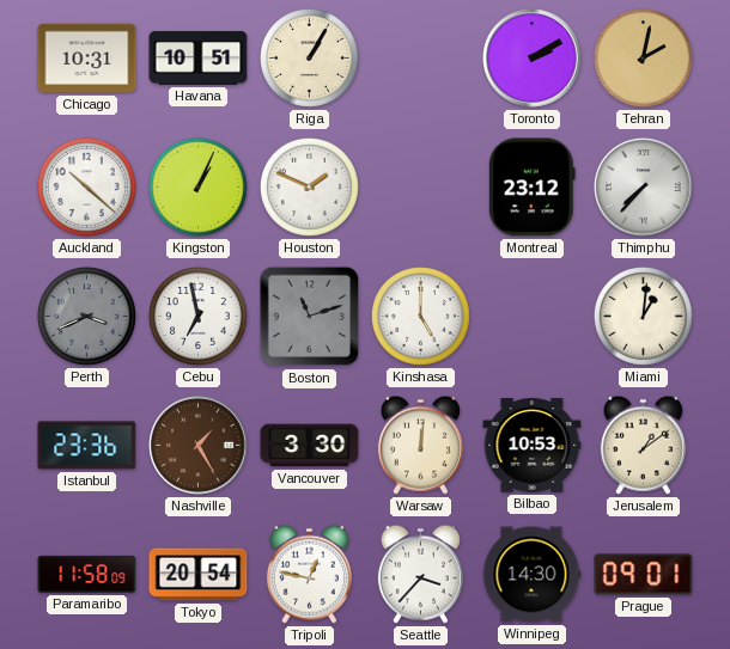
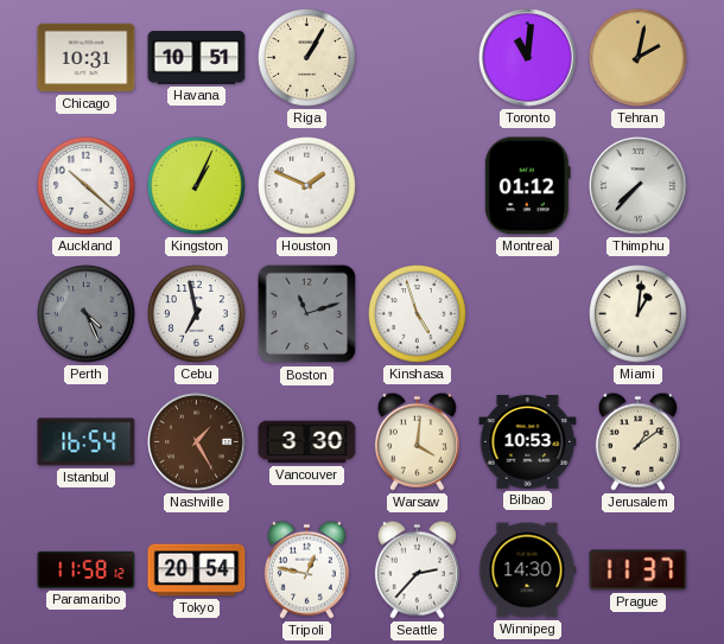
Toronto: 2:10 -> 11:01 (528, 58)
Montreal: 23:12 -> 01:12 (527, 186)
Perth: 3:41 -> 4:26 (87, 314)
Kinshasa: 5:00 -> 4:57 (418, 314)
Istanbul: 23:36 -> 16:54 (87, 442)
Warsaw: 12:01 -> 4:01 (417, 441)
Paramaribo: 11:58:09 -> 11:58:12 (87, 569)
Seattle: 3:37 -> 2:37 (417, 569)
Prague: 09:01 -> 11:37 (639, 570)
